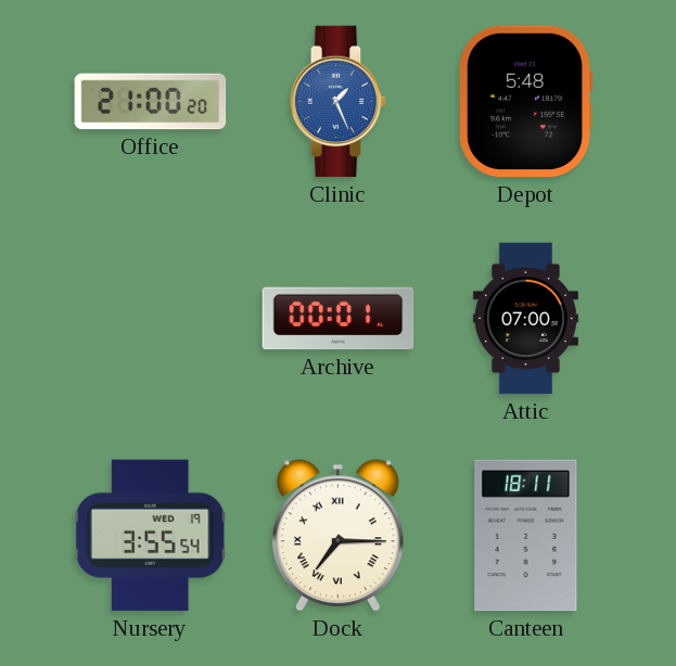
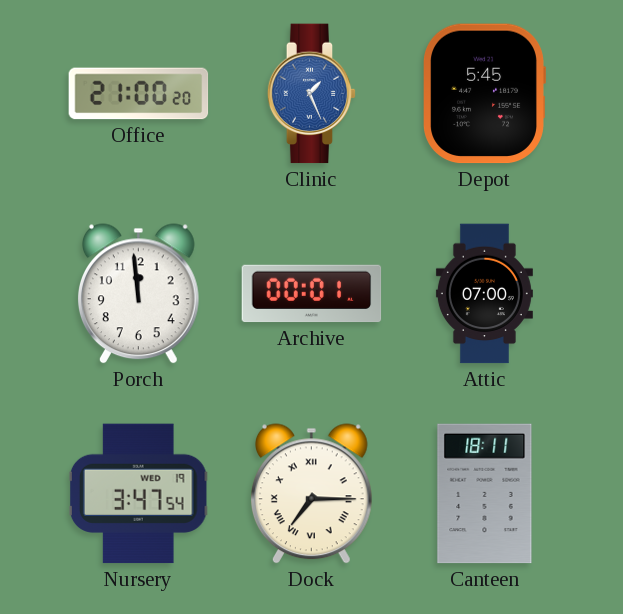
Depot: 5:48 -> 5:45 (485, 94)
Porch: none -> 11:59 (138, 294)
Nursery: 3:55 -> 3:47 (138, 494)
